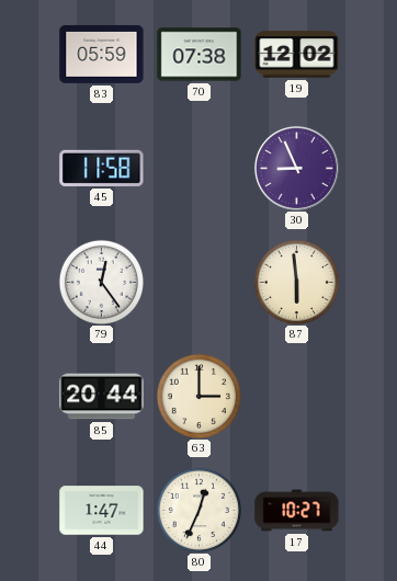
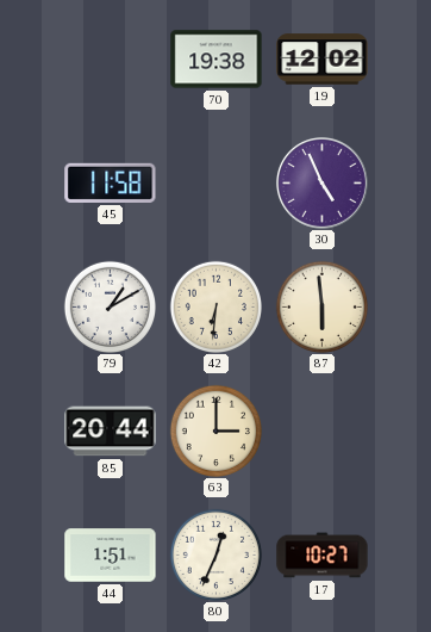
83: 05:59 -> none (102, 54)
70: 07:38 -> 19:38 (217, 60)
30: 8:56 -> 4:56 (321, 182)
79: 12:24 -> 1:10 (110, 306)
42: none -> 6:31 (215, 306)
44: 1:47 -> 1:51 (111, 556)
